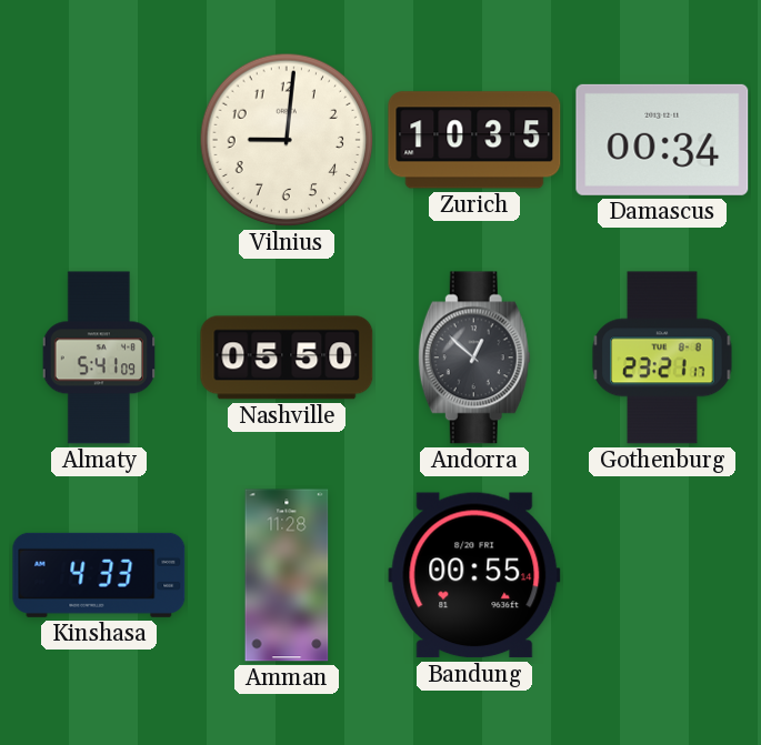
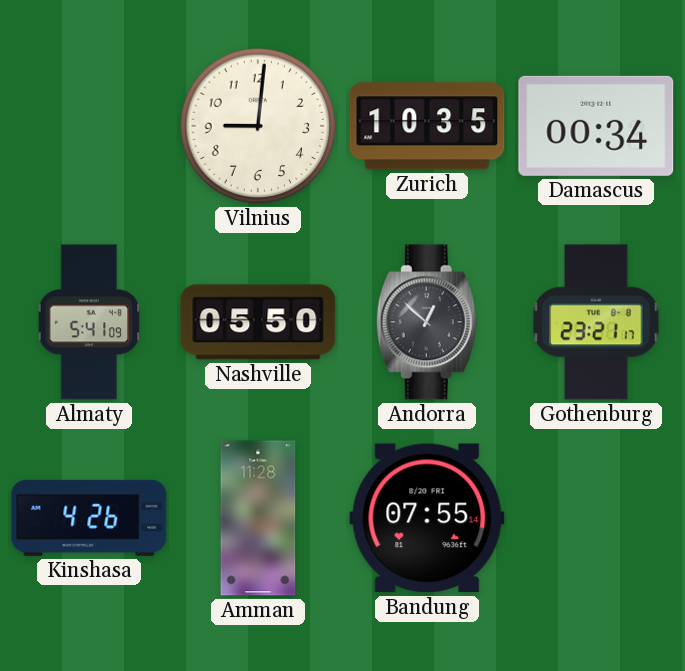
Kinshasa: 4:33 -> 4:26 (89, 518)
Bandung: 00:55 -> 07:55 (427, 518)
